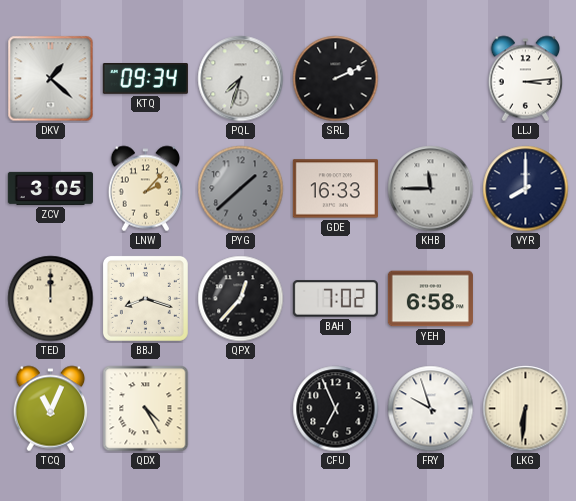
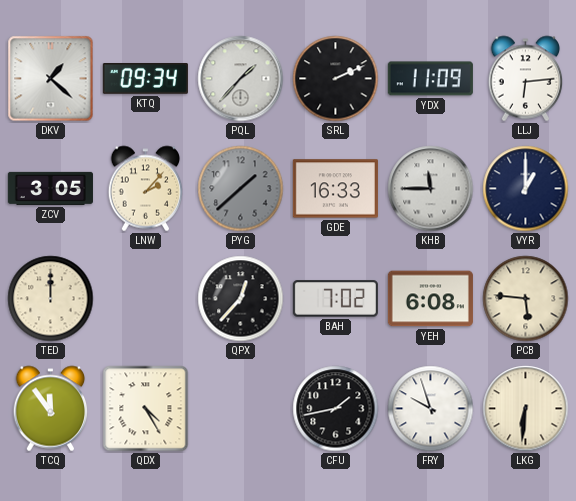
PQL: 7:33 -> 1:37 (241, 79)
YDX: none -> 11:09 (430, 79)
LLJ: 3:14 -> 6:14 (526, 79)
VYR: 8:00 -> 1:00 (526, 189)
BBJ: 8:18 -> none (145, 298)
YEH: 6:58 -> 6:08 (430, 299)
PCB: none -> 5:46 (526, 299)
TCQ: 11:04 -> 11:54 (51, 409)
CFU: 6:56 -> 1:43 (336, 409)
